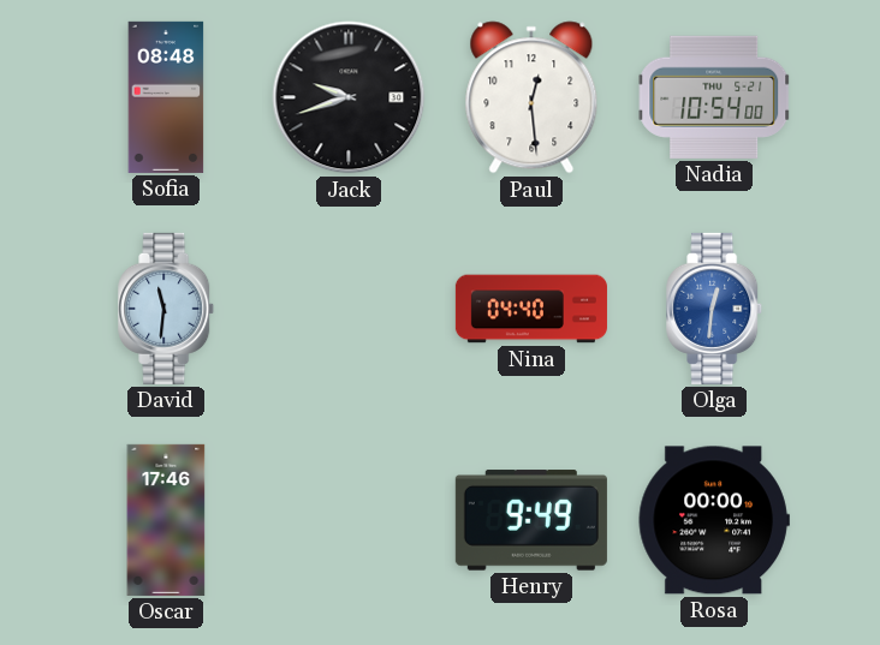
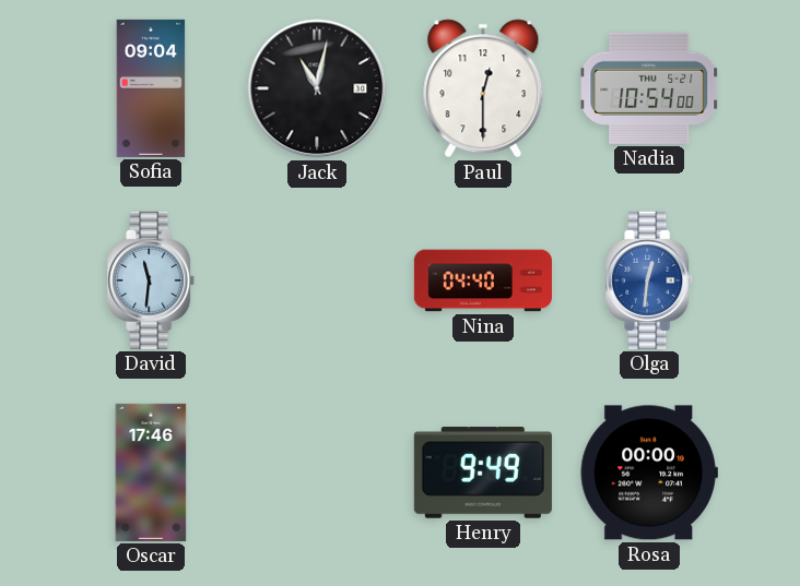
Sofia: 08:48 -> 09:04 (151, 88)
Jack: 9:42 -> 11:02 (317, 88)
Paul: 12:29 -> 12:30 (483, 88)
